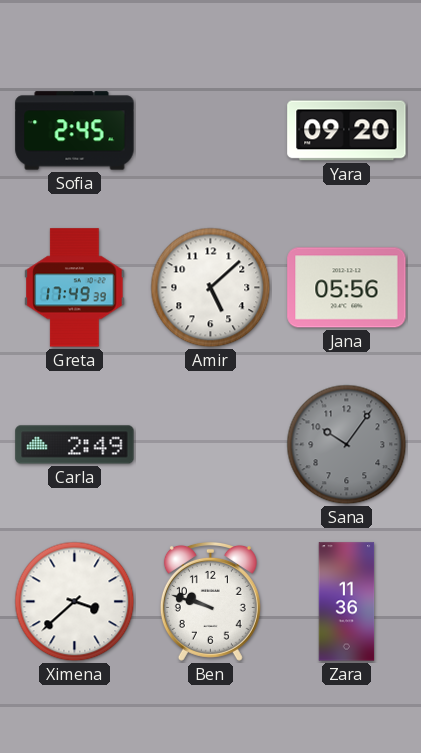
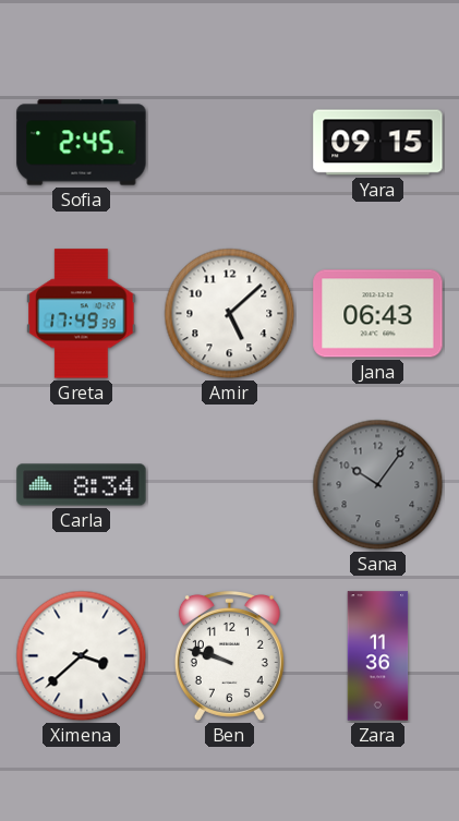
Yara: 09:20 -> 09:15 (378, 143)
Jana: 05:56 -> 06:43 (378, 314)
Carla: 2:49 -> 8:34 (82, 485)
